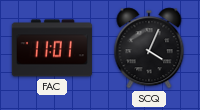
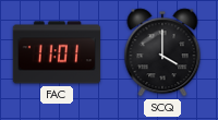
SCQ: 4:04 -> 4:00 (162, 52)
